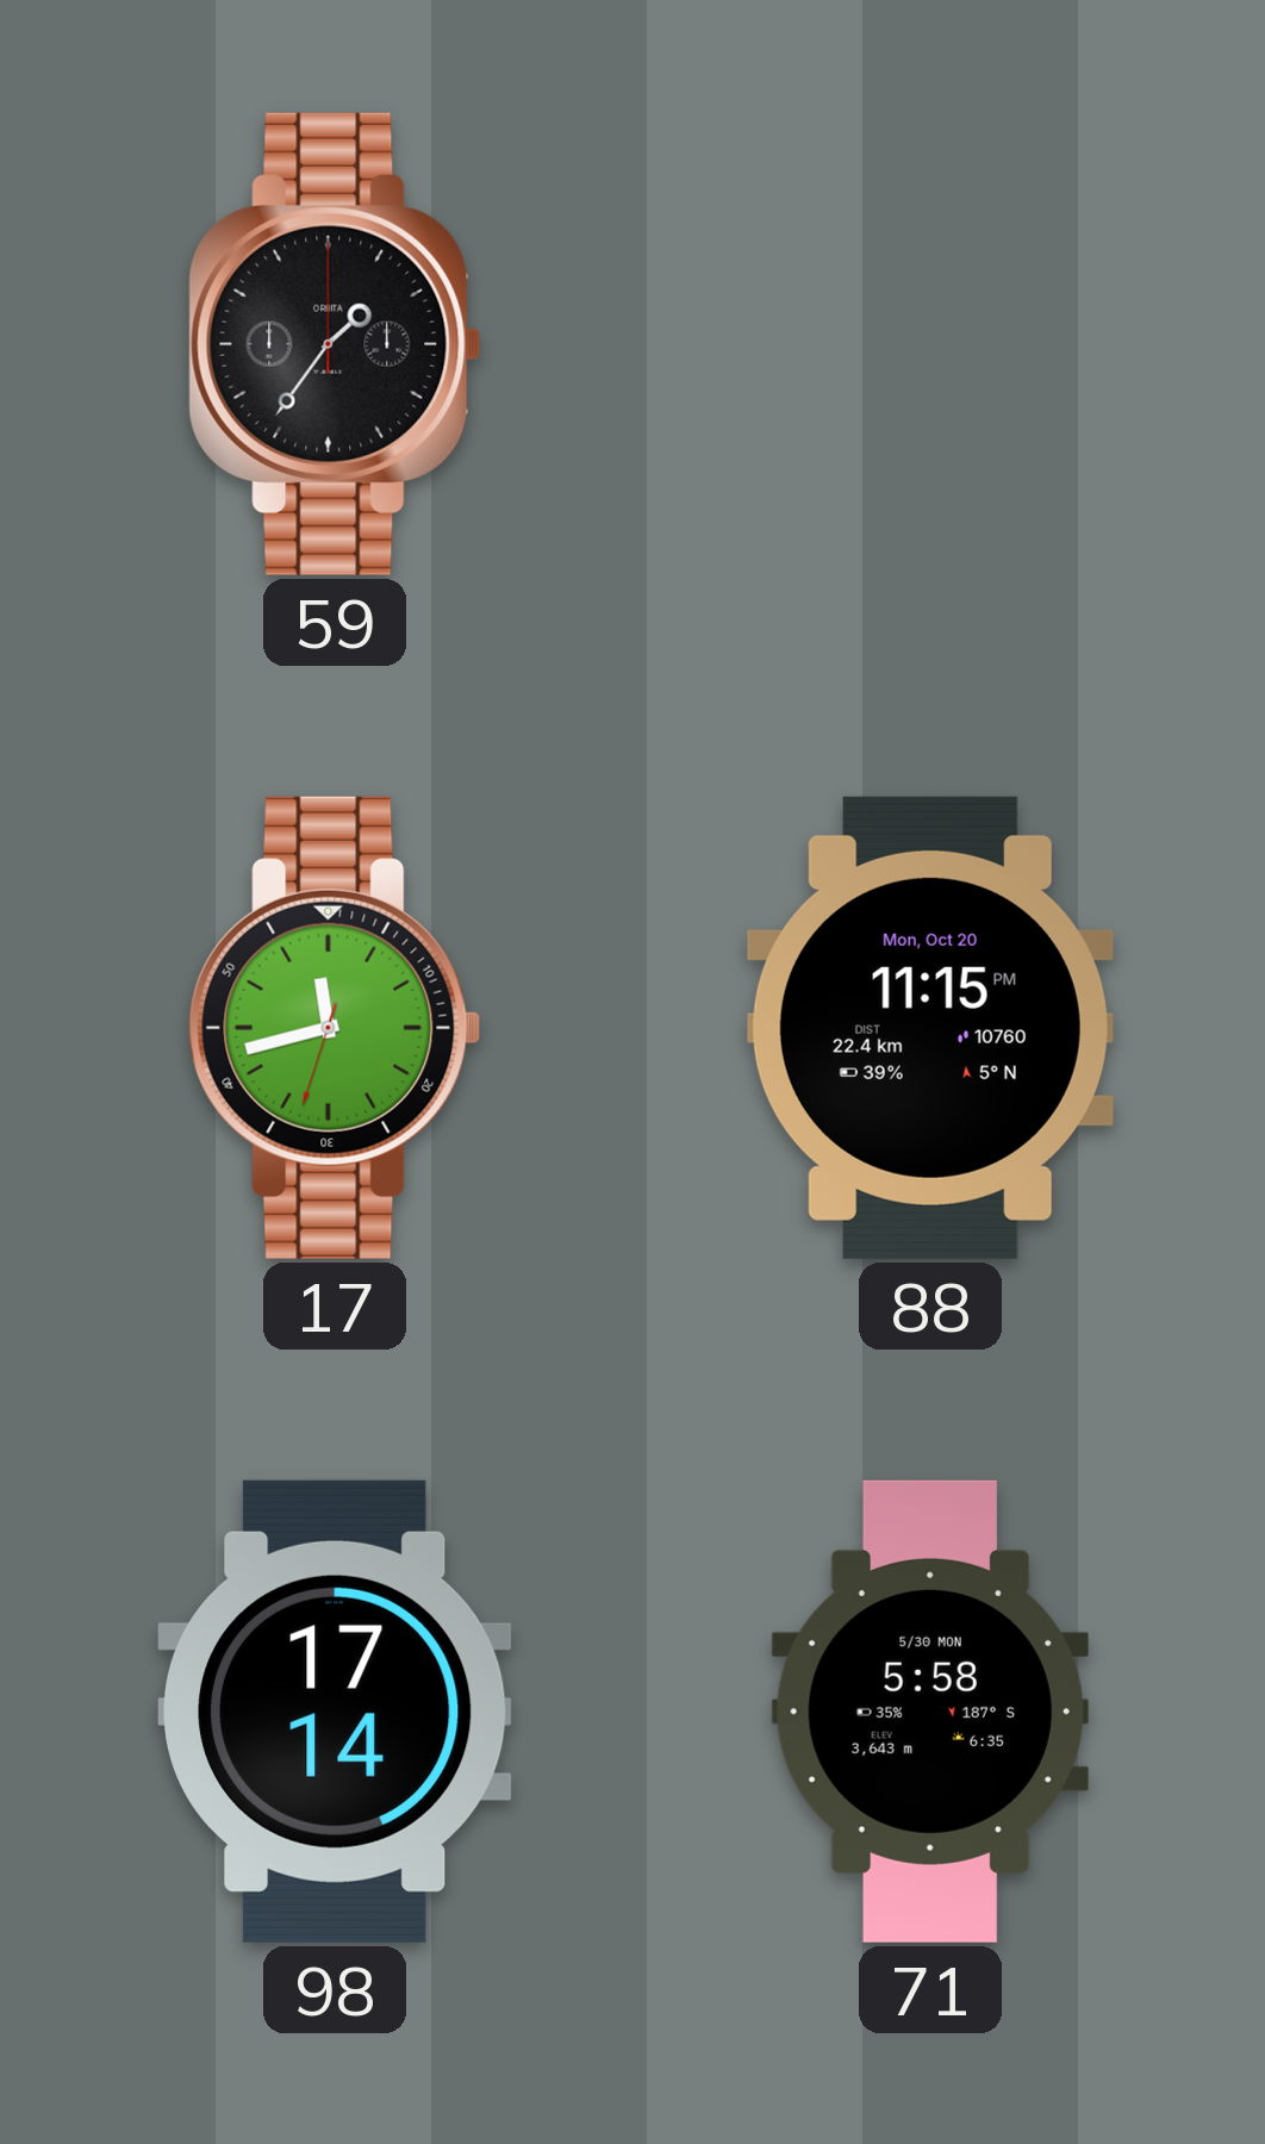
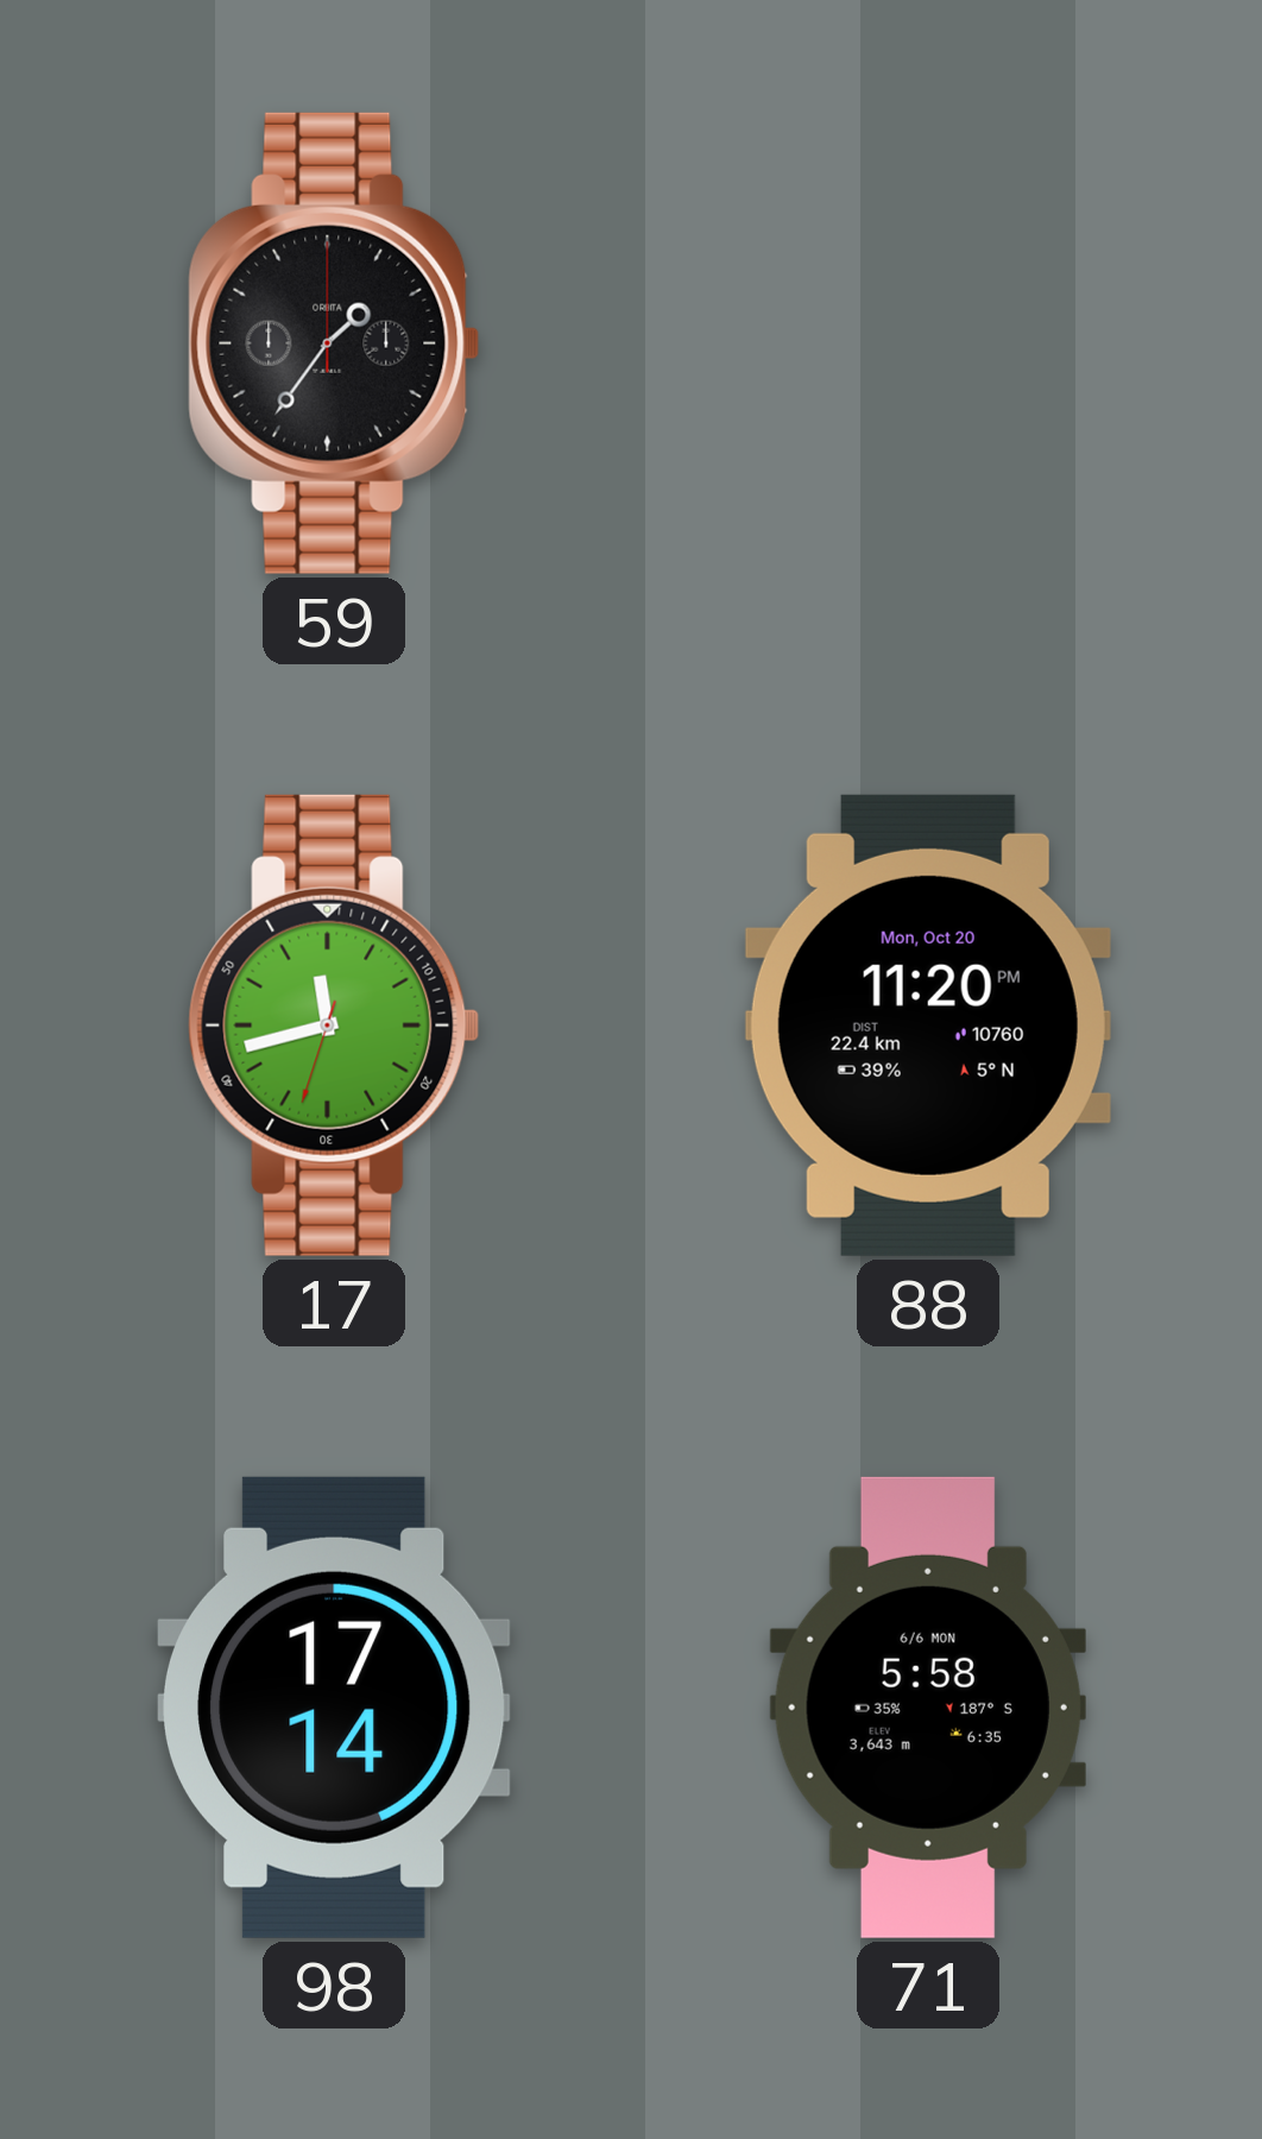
88: 11:15 -> 11:20 (928, 1026)
71 date: 5/30 MON -> 6/6 MON (928, 1708)
